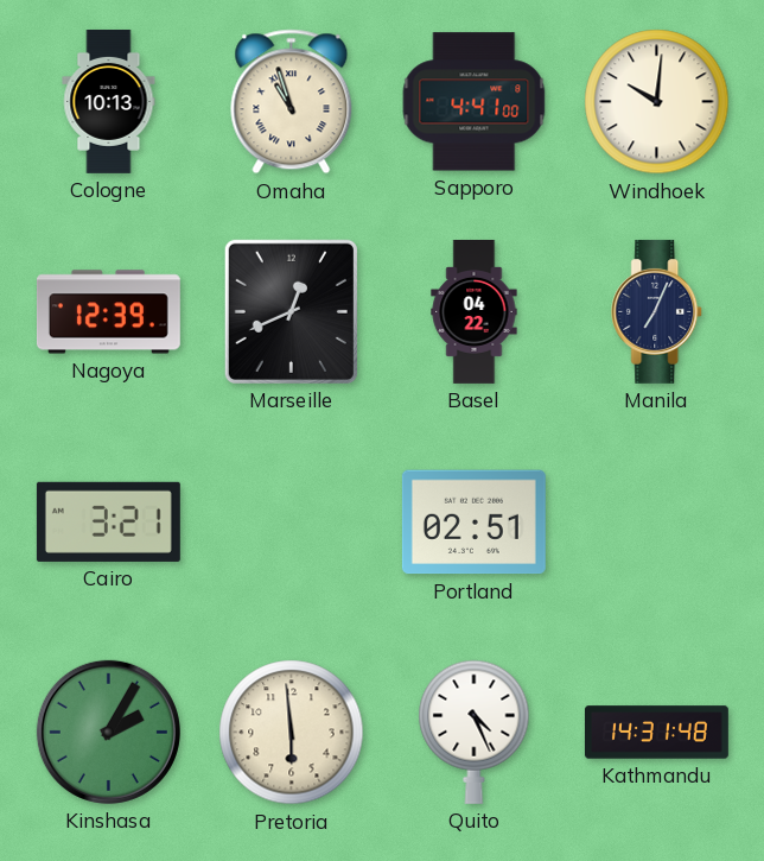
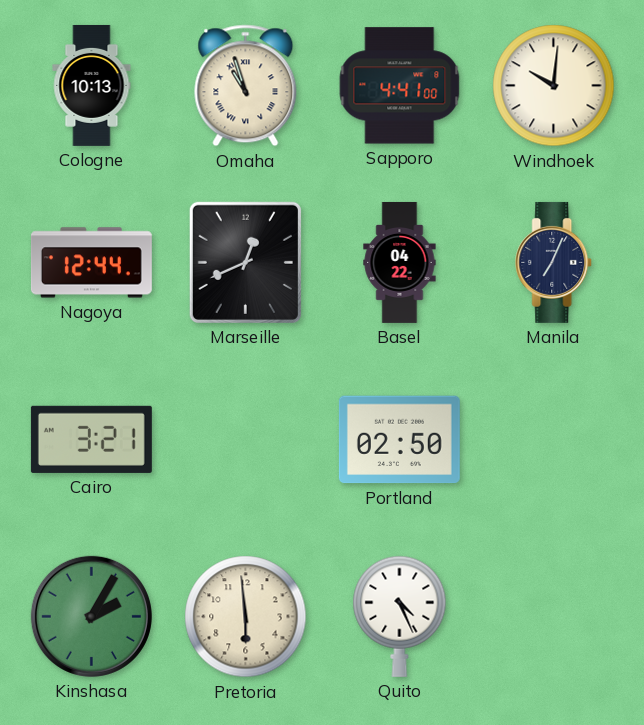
Nagoya: 12:39 -> 12:44 (91, 263)
Portland: 02:51 -> 02:50 (399, 440)
Kathmandu: 14:31 -> none (656, 733)
